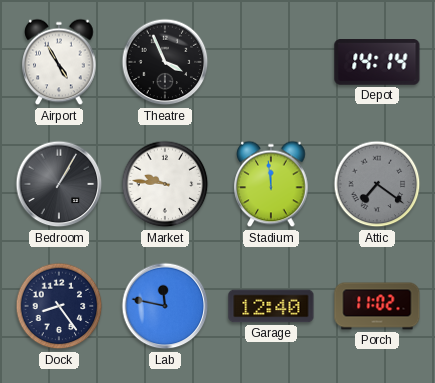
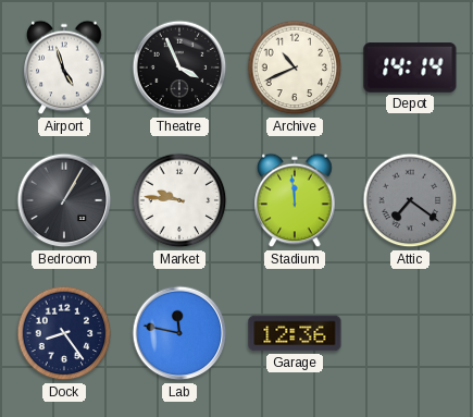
Airport: 4:55 -> 4:57 (64, 68)
Archive: none -> 10:41 (295, 68)
Garage: 12:40 -> 12:36 (295, 333)
Porch: 11:02 -> none (377, 306)
